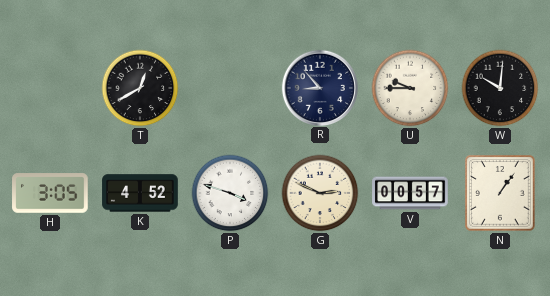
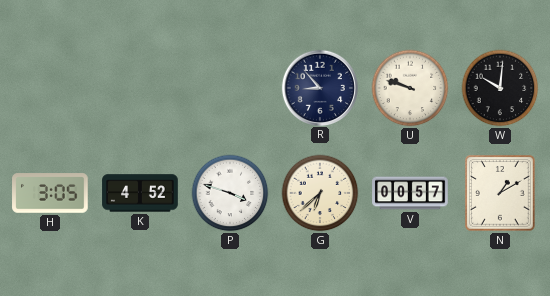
T: 12:40 -> none (140, 88)
U: 9:45 -> 9:48 (410, 88)
G: 2:49 -> 6:38 (320, 193)
N: 1:06 -> 1:10 (500, 193)
